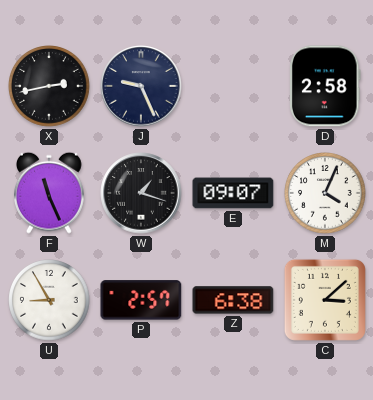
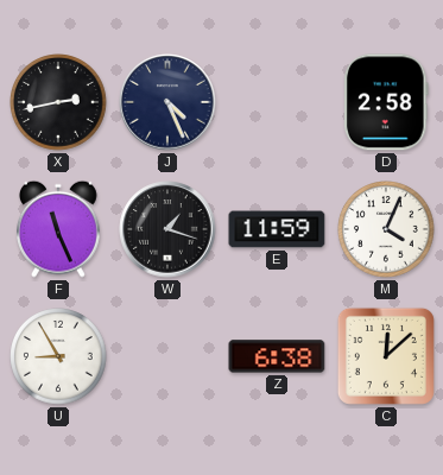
J: 9:26 -> 4:26 (167, 102)
E: 09:07 -> 11:59 (277, 229)
P: 2:57 -> none (141, 300)
C: 3:08 -> 12:08 (386, 356)
